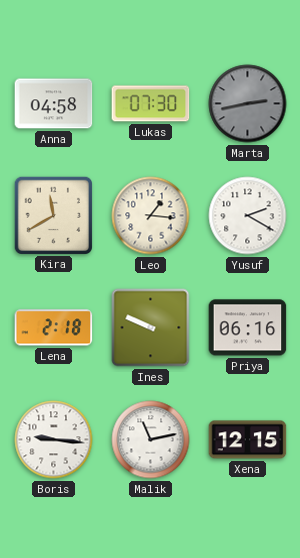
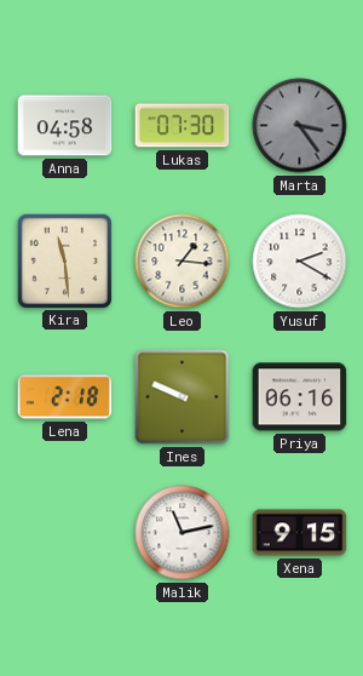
Marta: 2:43 -> 3:24 (300, 126)
Kira: 11:40 -> 11:29 (64, 260)
Boris: 9:16 -> none (54, 440)
Xena: 12:15 -> 9:15 (300, 533)
